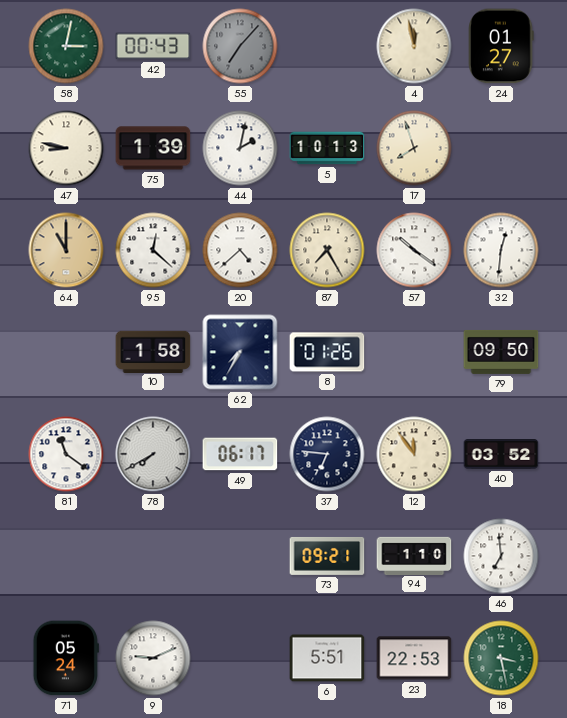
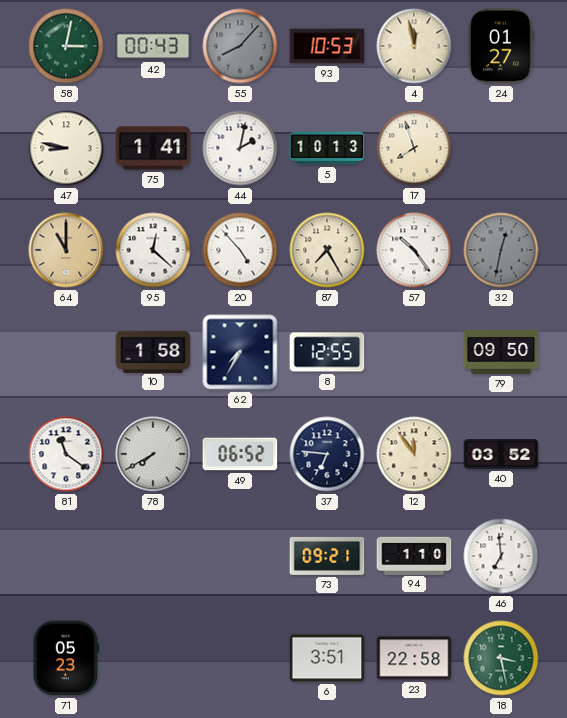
55: 7:07 -> 8:07 (240, 46)
93: none -> 10:53 (327, 46)
75: 1:39 -> 1:41 (153, 148)
20: 4:38 -> 4:53 (240, 250)
57: 10:21 -> 10:24 (414, 250)
32: 12:31 -> 12:32 (501, 250)
32 dial: white -> grey (501, 250)
8: 01:26 -> 12:55 (327, 352)
49: 06:17 -> 06:52 (240, 454)
71: 05:24 -> 05:23 (66, 658)
9: 9:11 -> none (153, 658)
6: 5:51 -> 3:51 (327, 658)
23: 22:53 -> 22:58 (414, 658)
